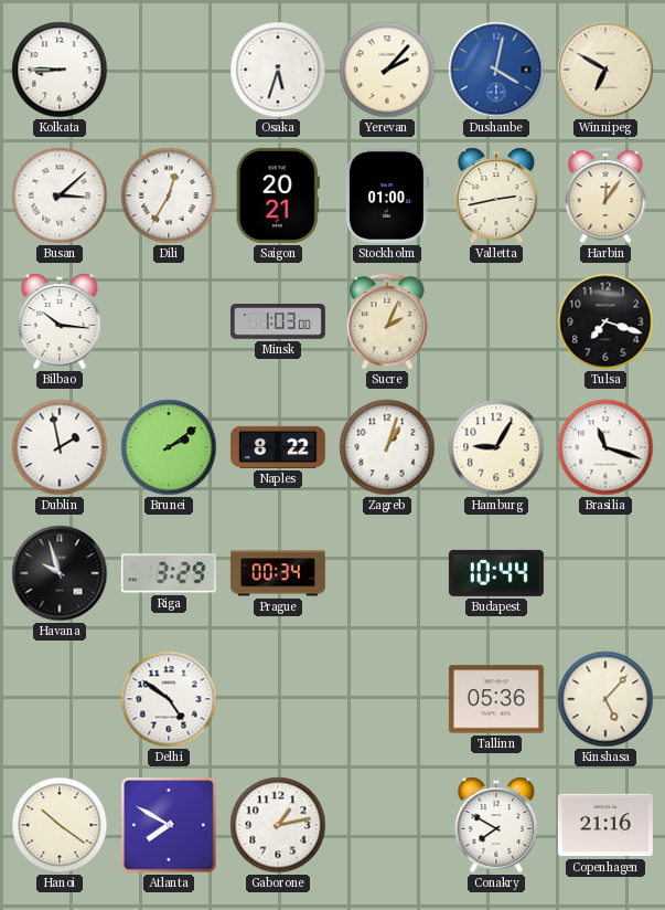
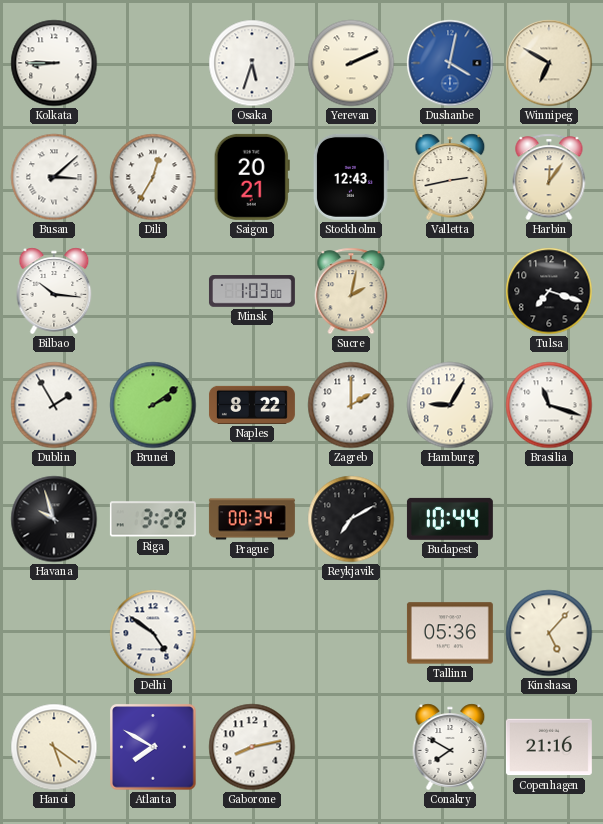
Yerevan: 2:07 -> 2:11 (351, 63)
Stockholm: 01:00 -> 12:43 (351, 177)
Sucre: 2:04 -> 2:02 (351, 291)
Dublin: 1:58 -> 1:55 (54, 405)
Zagreb: 1:03 -> 2:00 (351, 405)
Reykjavik: none -> 7:10 (351, 519)
Hanoi: 10:21 -> 5:21 (54, 747)
Gaborone: 1:13 -> 8:13 (252, 747)
